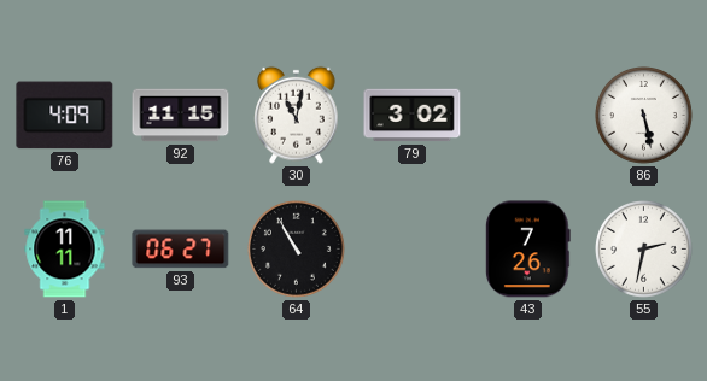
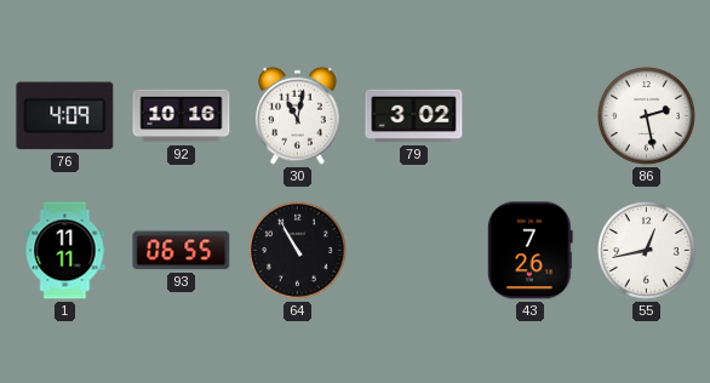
92: 11:15 -> 10:16 (182, 116)
86: 5:28 -> 2:28 (647, 116)
93: 06:27 -> 06:55 (182, 251)
55: 2:32 -> 12:43 (647, 251)
